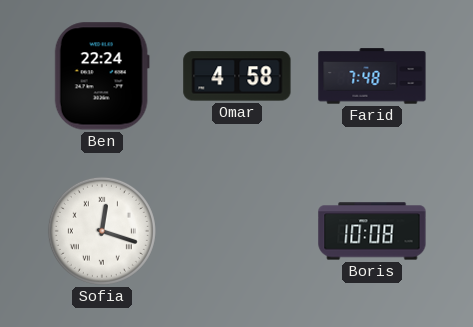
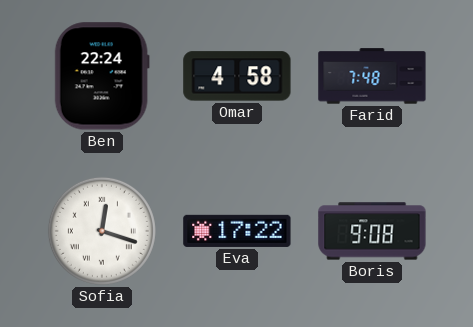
Eva: none -> 17:22 (237, 231)
Boris: 10:08 -> 9:08 (372, 231)
